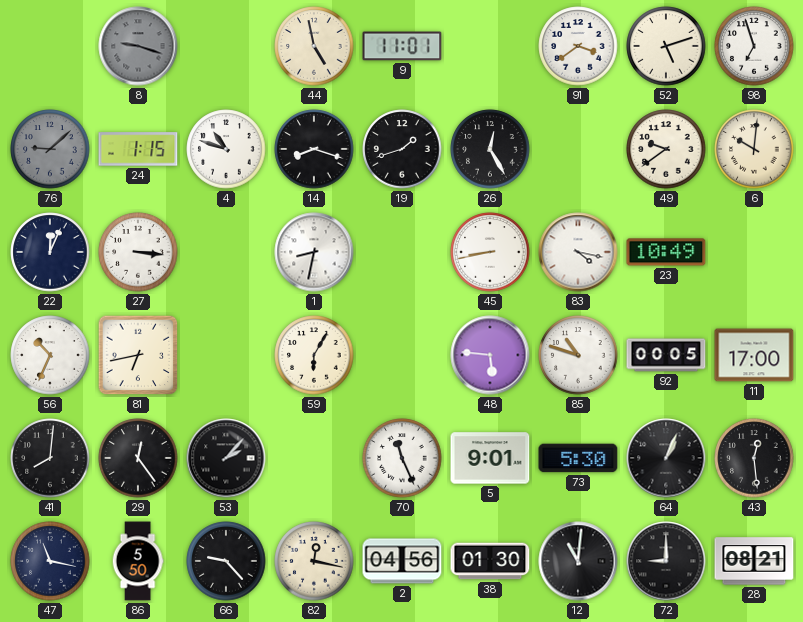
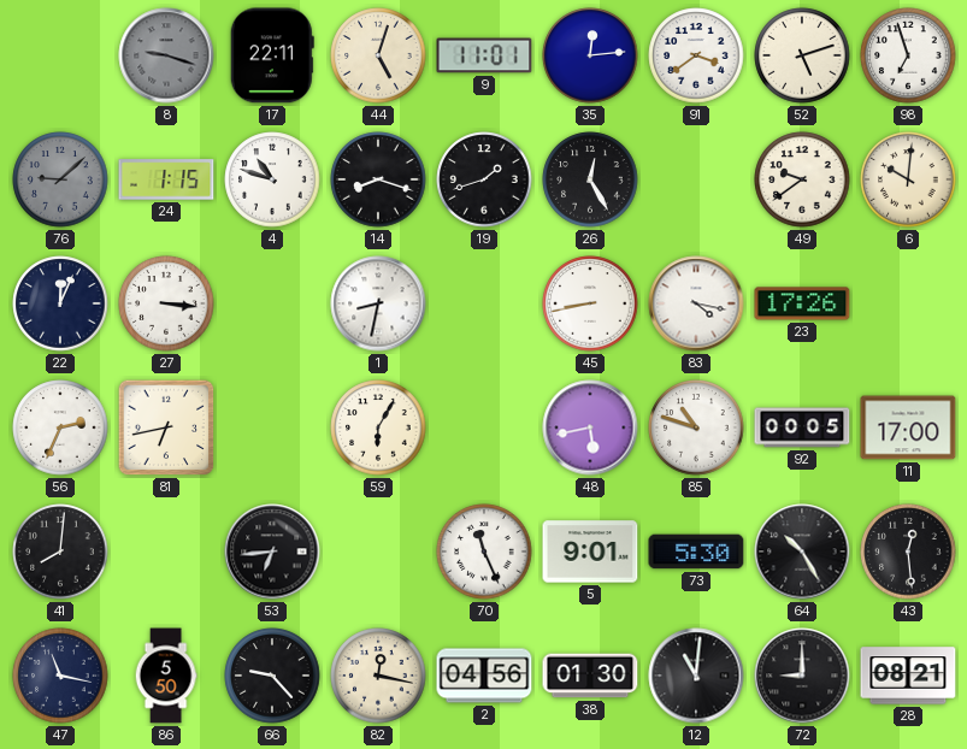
17: none -> 22:11 (272, 55)
44: 4:58 -> 5:03 (378, 55)
35: none -> 12:14 (590, 55)
23: 10:49 -> 17:26 (802, 303)
56: 10:34 -> 2:34 (60, 427)
48: 5:46 -> 5:43 (590, 427)
29: 12:24 -> none (138, 458)
53: 2:07 -> 6:44 (272, 552)
64: 1:04 -> 10:25 (802, 552)
